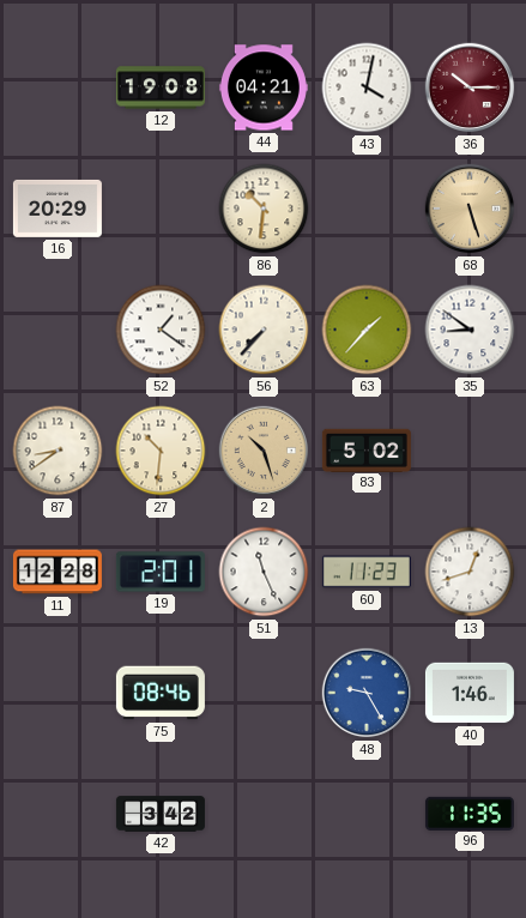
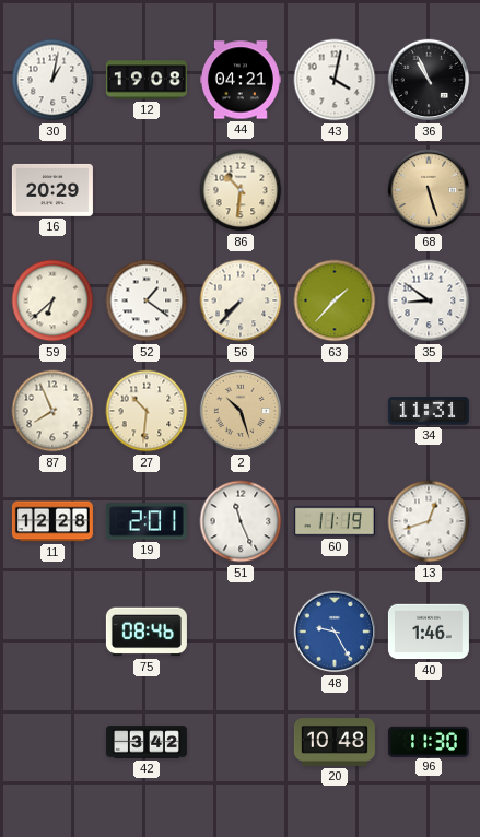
30: none -> 1:02 (52, 80)
36: 10:15 -> 10:56 (429, 80)
36 dial: burgundy -> black (429, 80)
59: none -> 6:38 (52, 300)
87: 8:39 -> 7:56 (52, 411)
83: 5:02 -> none (367, 449)
34: none -> 11:31 (429, 411)
60: 11:23 -> 11:19 (335, 521)
20: none -> 10:48 (335, 743)
96: 11:35 -> 11:30 (429, 741)
